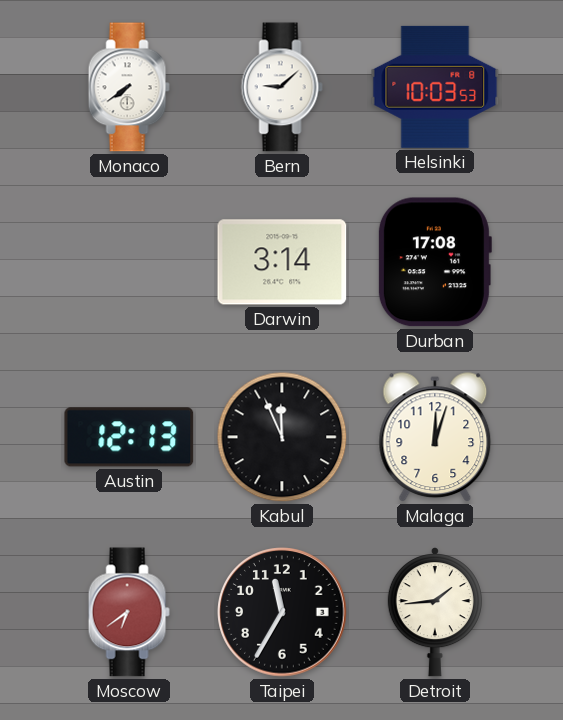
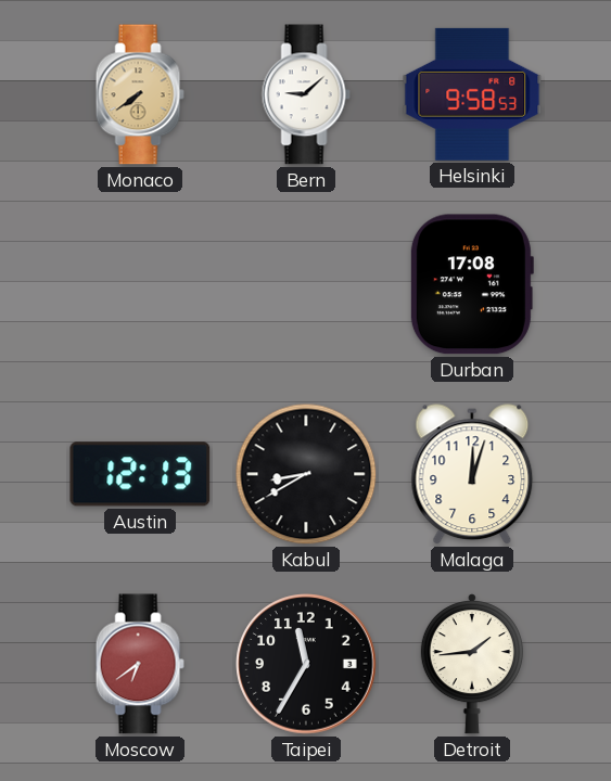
Monaco dial: white -> champagne (140, 94)
Helsinki: 10:03 -> 9:58 (472, 94)
Darwin: 3:14 -> none (282, 262)
Kabul: 11:56 -> 8:40 (306, 474)
